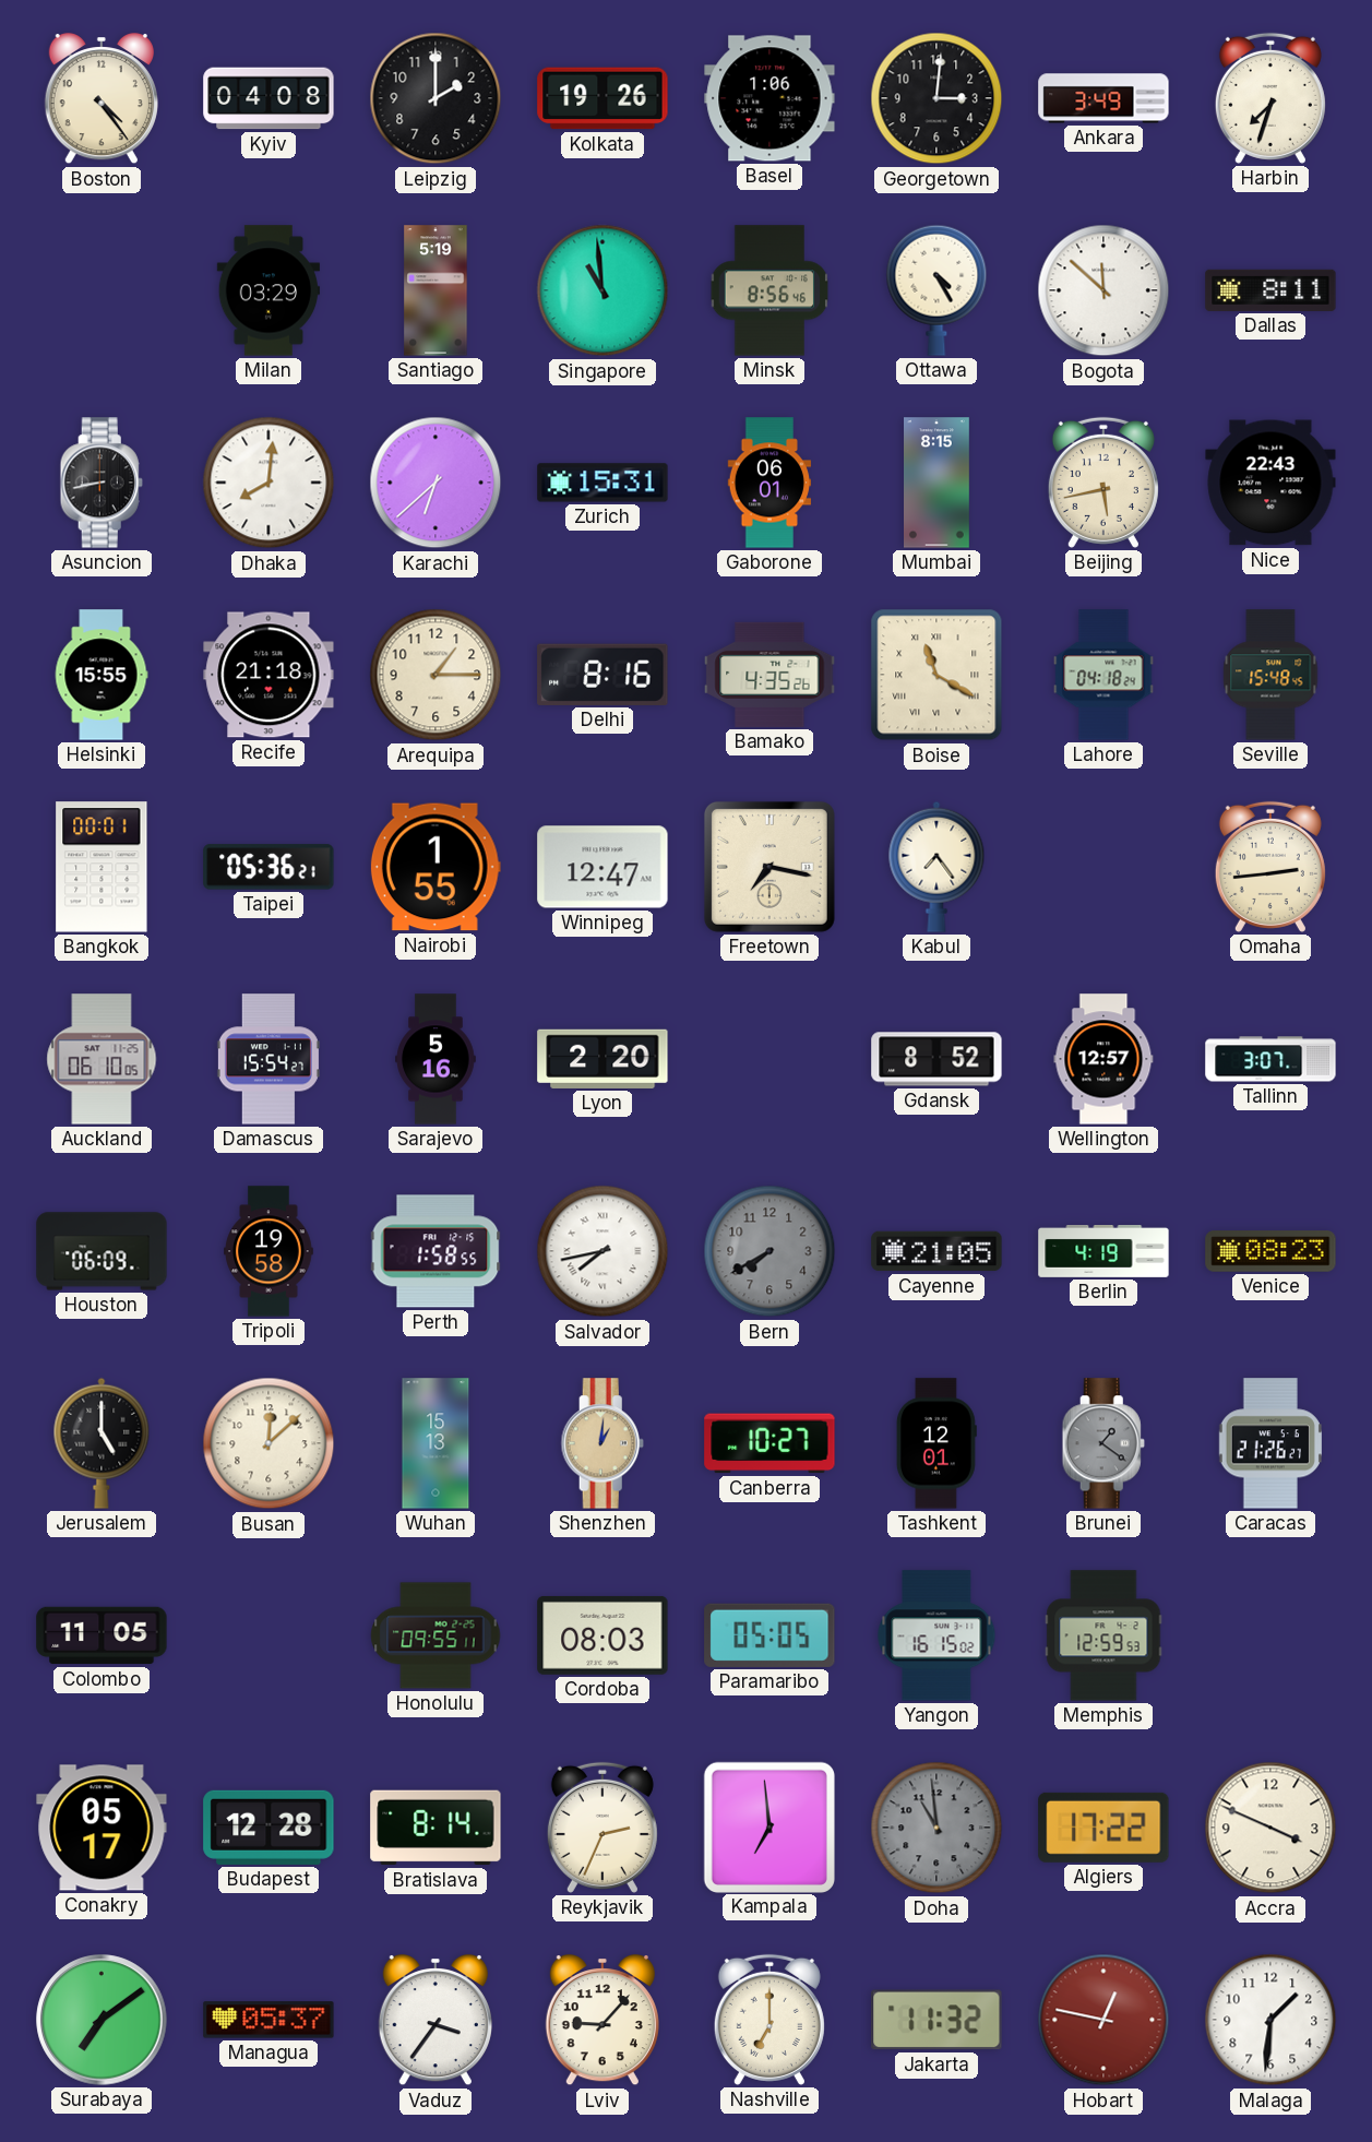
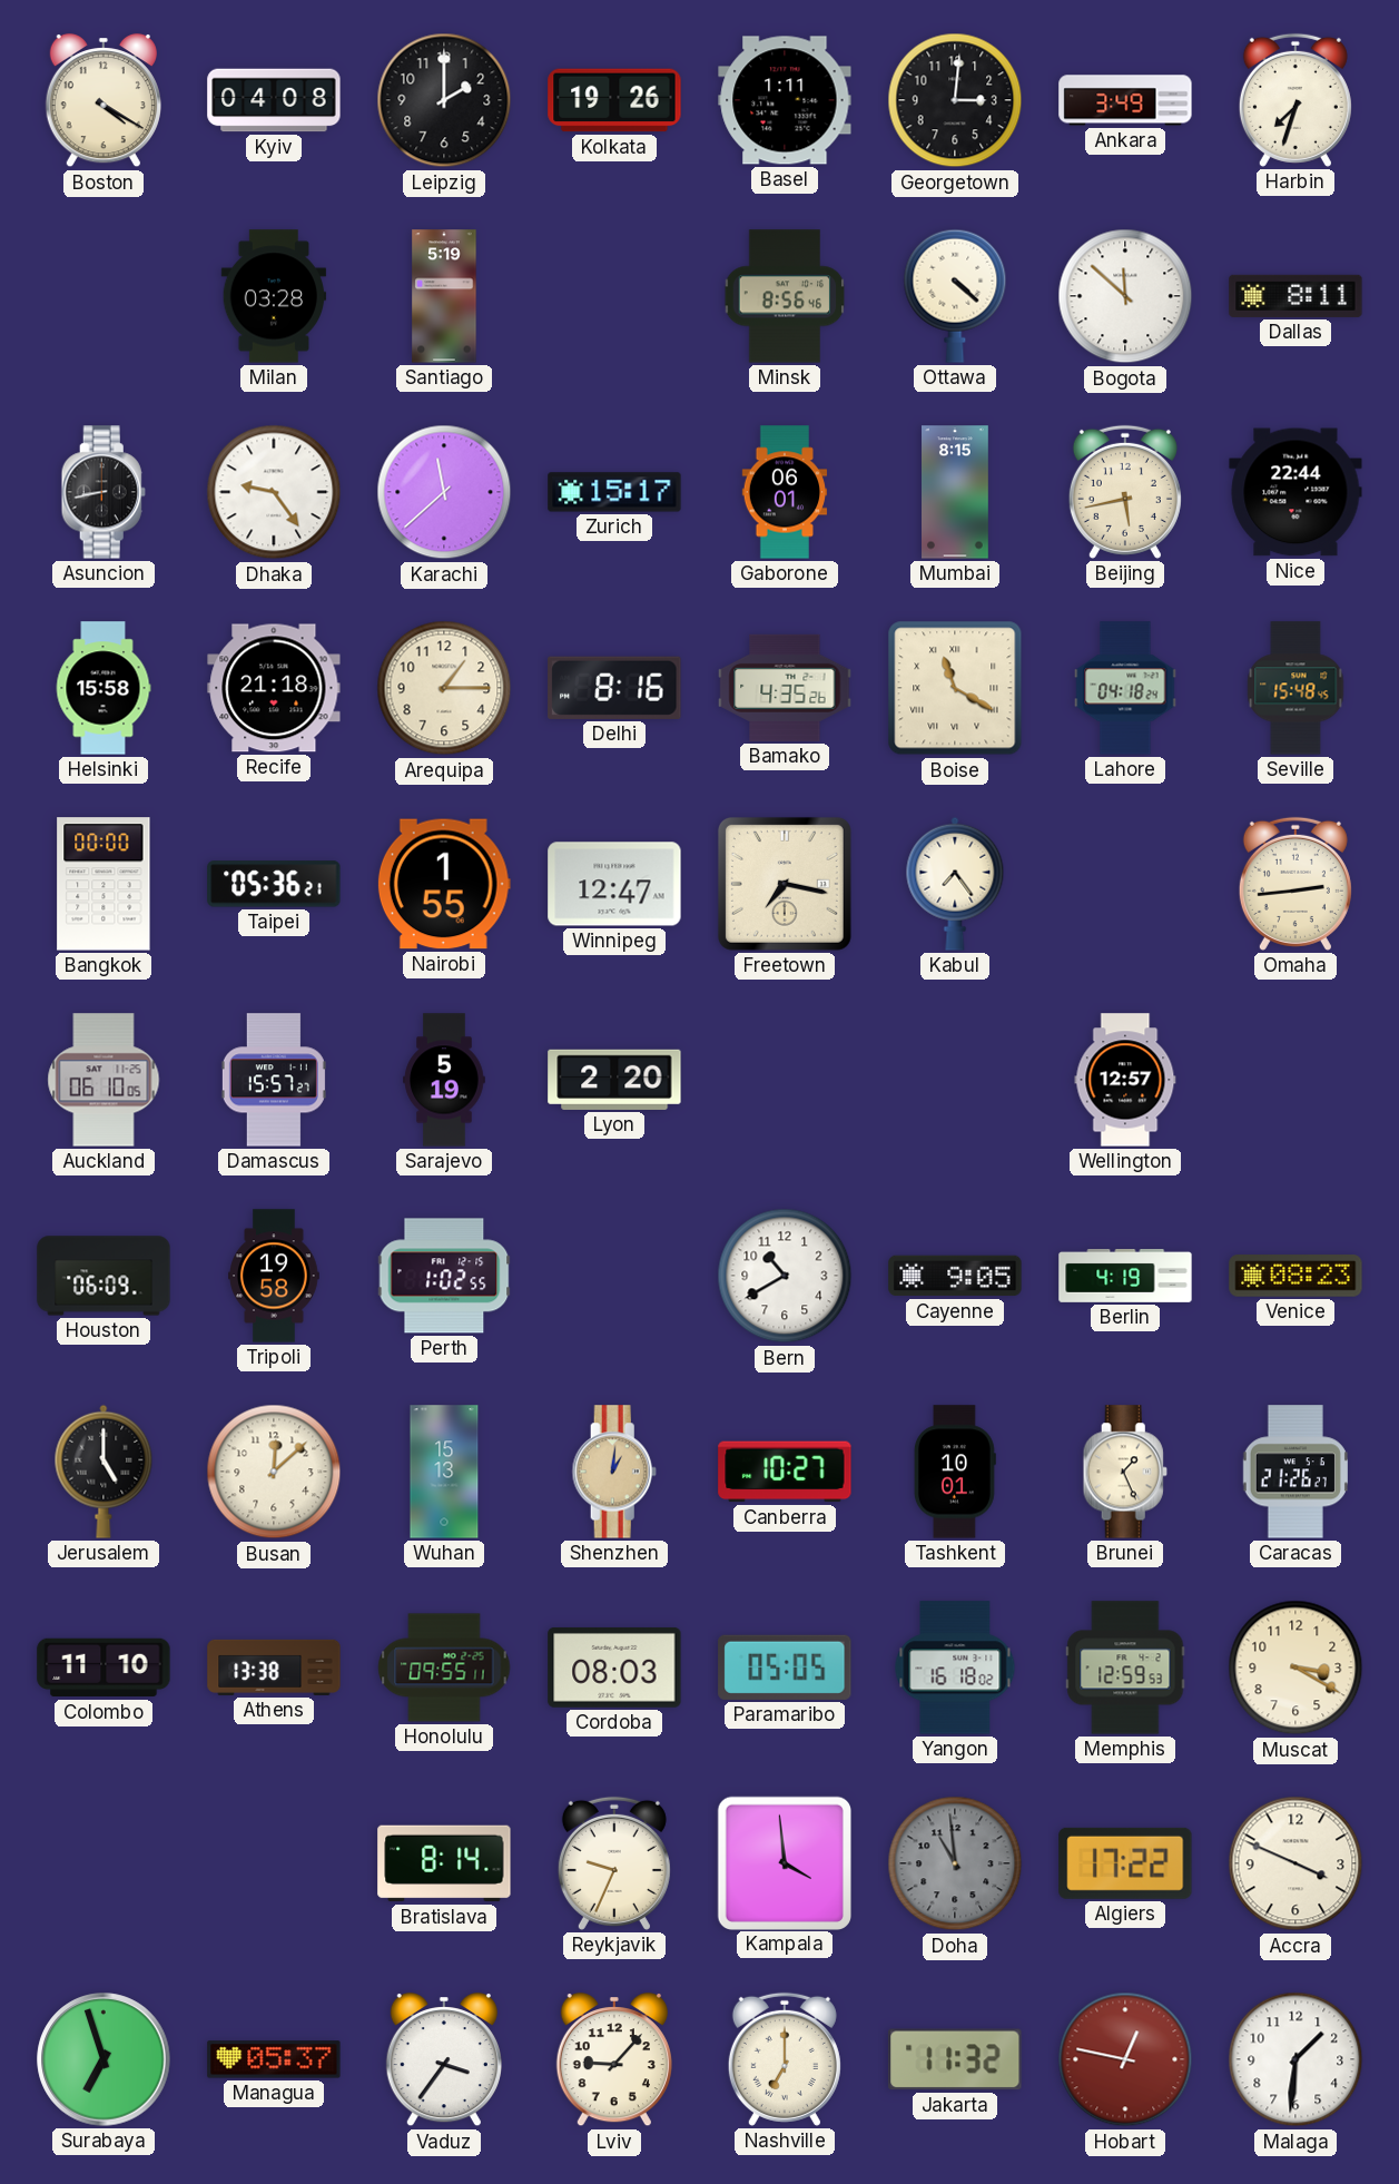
Boston: 4:24 -> 4:20 (104, 100)
Basel: 1:06 -> 1:11 (785, 100)
Milan: 03:29 -> 03:28 (274, 296)
Singapore: 10:59 -> none (603, 290)
Ottawa: 4:25 -> 4:22 (955, 296)
Dhaka: 8:01 -> 9:24 (274, 492)
Karachi: 6:38 -> 11:38 (444, 492)
Zurich: 15:31 -> 15:17 (614, 492)
Nice: 22:43 -> 22:44 (1295, 492)
Helsinki: 15:55 -> 15:58 (104, 688)
Bangkok: 00:01 -> 00:00 (104, 884)
Damascus: 15:54 -> 15:57 (274, 1080)
Sarajevo: 5:16 -> 5:19 (444, 1080)
Gdansk: 8:52 -> none (936, 1059)
Tallinn: 3:07 -> none (1270, 1059)
Perth: 1:58 -> 1:02 (444, 1276)
Salvador: 7:43 -> none (603, 1251)
Bern: 7:40 -> 10:40 (785, 1276)
Bern dial: grey -> white (785, 1276)
Cayenne: 21:05 -> 9:05 (955, 1276)
Tashkent: 12:01 -> 10:01 (955, 1472)
Brunei: 1:21 -> 1:26 (1125, 1472)
Brunei dial: grey -> cream (1125, 1472)
Colombo: 11:05 -> 11:10 (104, 1667)
Athens: none -> 13:38 (274, 1667)
Yangon: 16:15 -> 16:18 (955, 1667)
Muscat: none -> 3:20 (1295, 1667)
Conakry: 05:17 -> none (102, 1828)
Budapest: 12:28 -> none (269, 1828)
Reykjavik: 2:34 -> 9:34 (614, 1863)
Kampala: 6:59 -> 3:59 (784, 1862)
Surabaya: 7:09 -> 6:57 (104, 2059)
